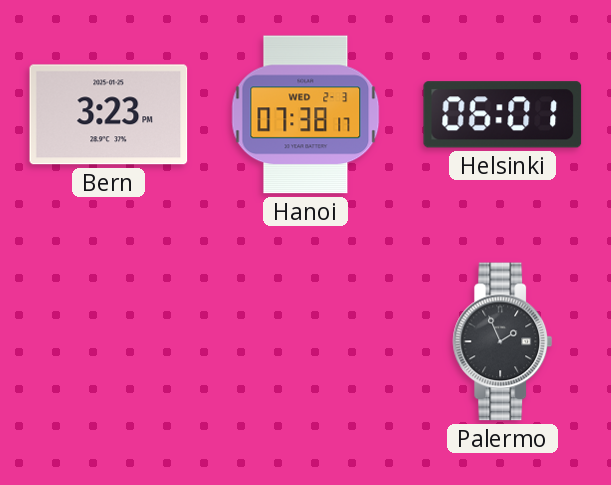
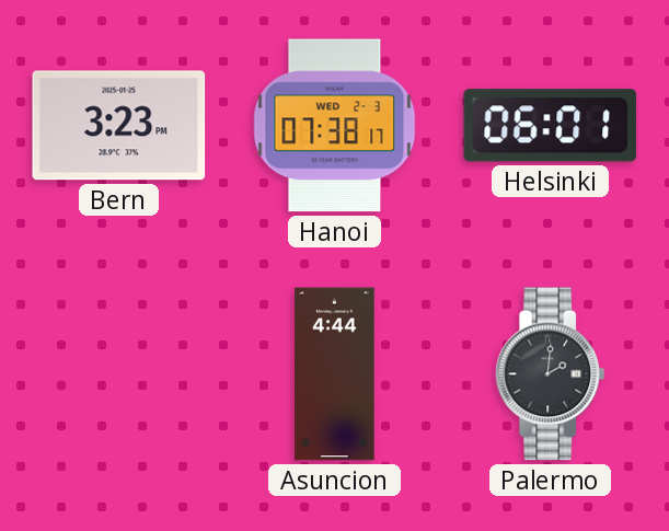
Asuncion: none -> 4:44 (335, 374)
Palermo: 1:56 -> 2:01 (551, 374)
